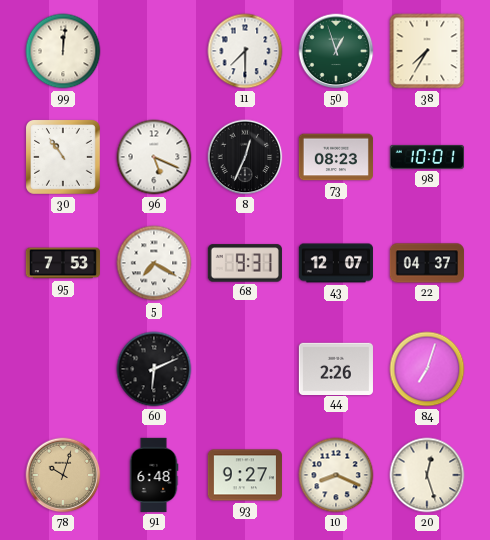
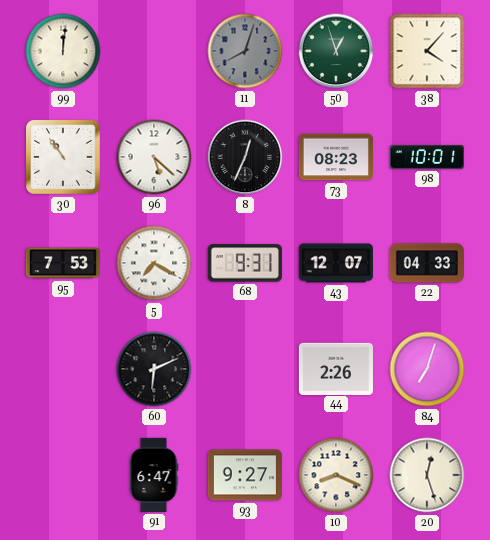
11: 7:30 -> 8:03 (245, 51)
11 dial: white -> grey (245, 51)
38: 7:35 -> 4:07 (427, 51)
96: 5:19 -> 5:22 (154, 157)
22: 04:37 -> 04:33 (427, 263)
78: 10:03 -> none (63, 475)
91: 6:48 -> 6:47 (154, 475)
